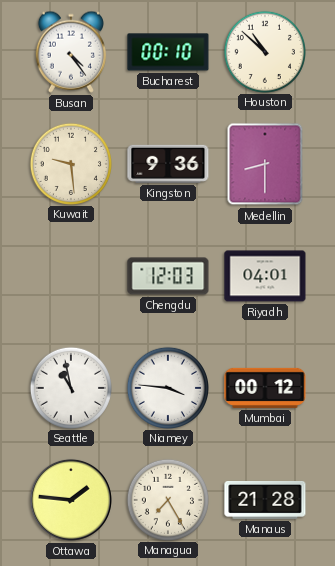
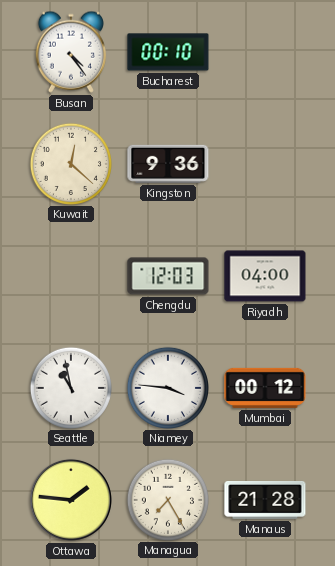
Houston: 10:52 -> none (264, 51)
Kuwait: 9:29 -> 12:22 (70, 163)
Medellin: 8:30 -> none (265, 164)
Riyadh: 04:01 -> 04:00 (265, 276)
